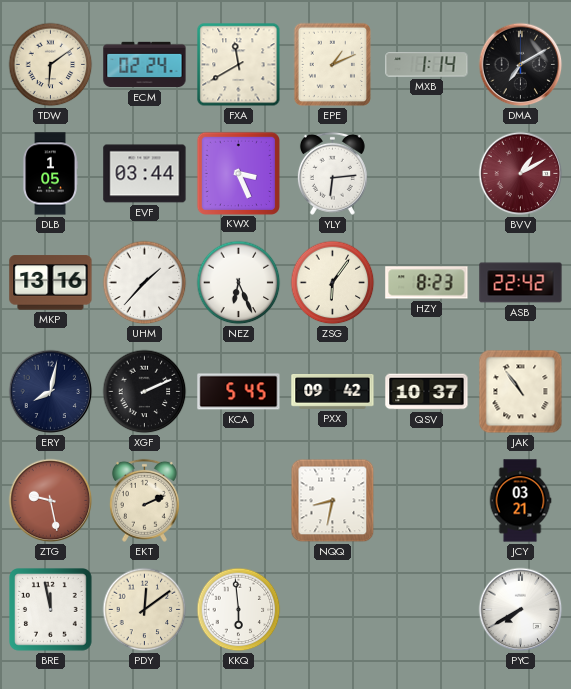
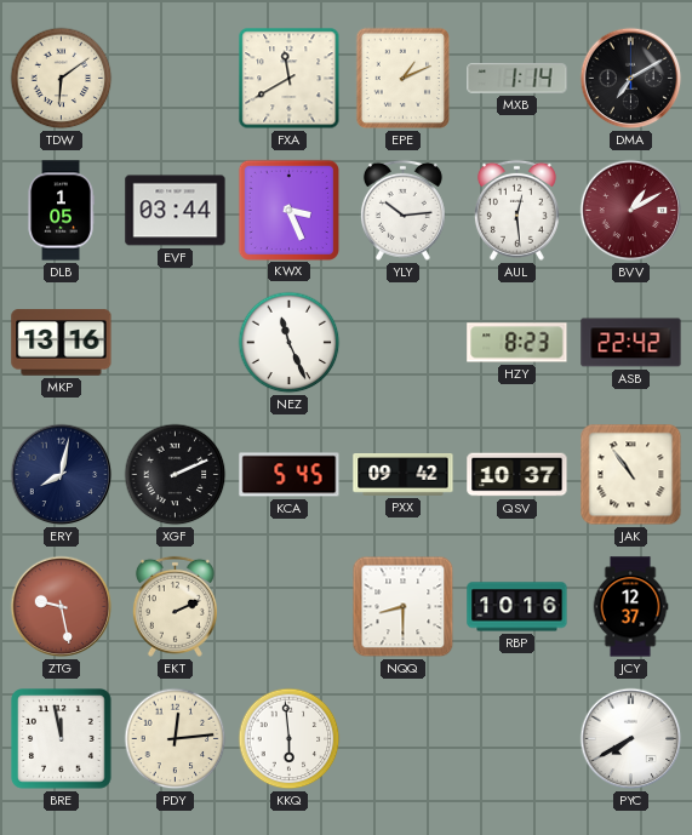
ECM: 02:24 -> none (145, 65)
YLY: 6:14 -> 10:14 (402, 210)
AUL: none -> 12:29 (516, 210)
UHM: 1:37 -> none (145, 283)
NEZ: 6:26 -> 11:26 (290, 343)
ZSG: 6:06 -> none (333, 283)
NQQ: 8:32 -> 8:30 (404, 607)
RBP: none -> 10:16 (517, 607)
JCY: 03:21 -> 12:37 (630, 607)
PDY: 12:09 -> 12:14 (176, 739)
